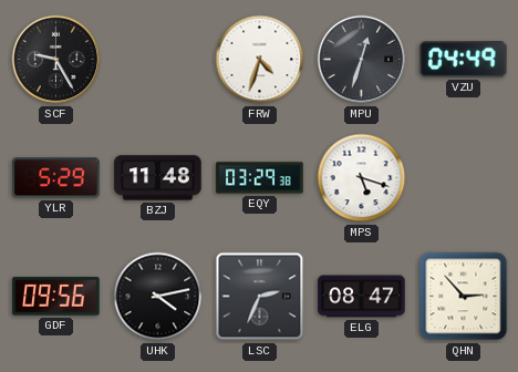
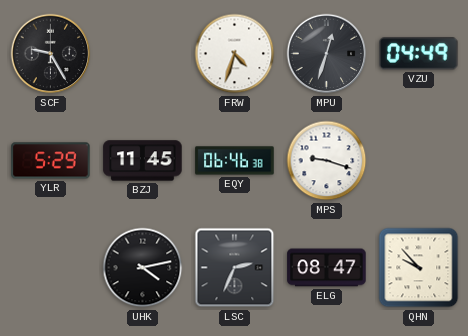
BZJ: 11:48 -> 11:45 (143, 161)
EQY: 03:29 -> 06:46 (235, 161)
MPS: 5:18 -> 9:18 (327, 161)
GDF: 09:56 -> none (56, 297)
QHN: 2:53 -> 9:53 (419, 268)
